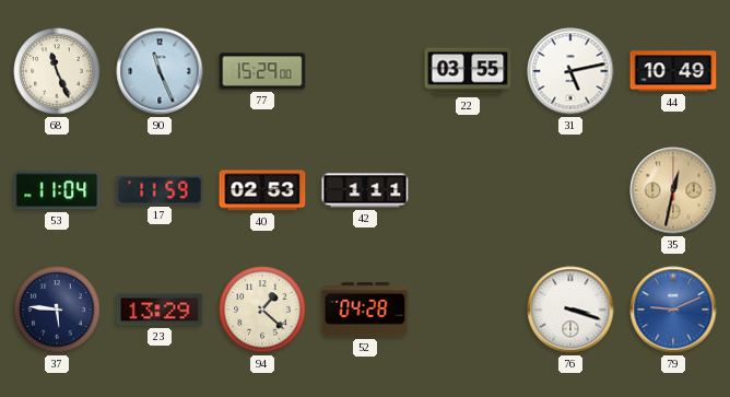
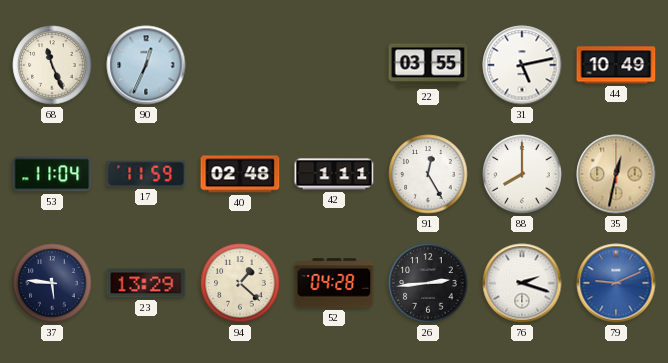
90: 11:26 -> 12:34 (146, 65)
77: 15:29 -> none (262, 71)
40: 02:53 -> 02:48 (240, 174)
91: none -> 12:25 (428, 174)
88: none -> 8:00 (522, 174)
26: none -> 2:44 (428, 283)
76: 3:18 -> 2:18 (522, 283)
